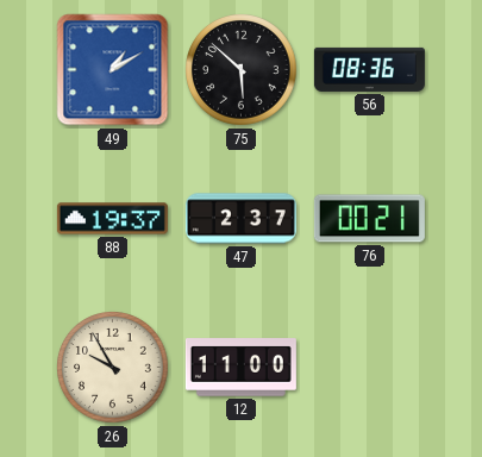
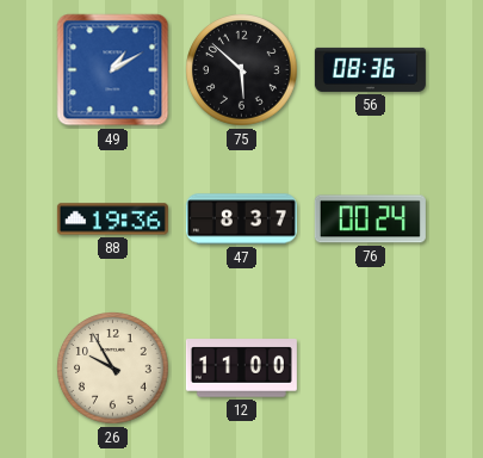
88: 19:37 -> 19:36 (112, 219)
47: 2:37 -> 8:37 (241, 219)
76: 00:21 -> 00:24 (370, 219)
